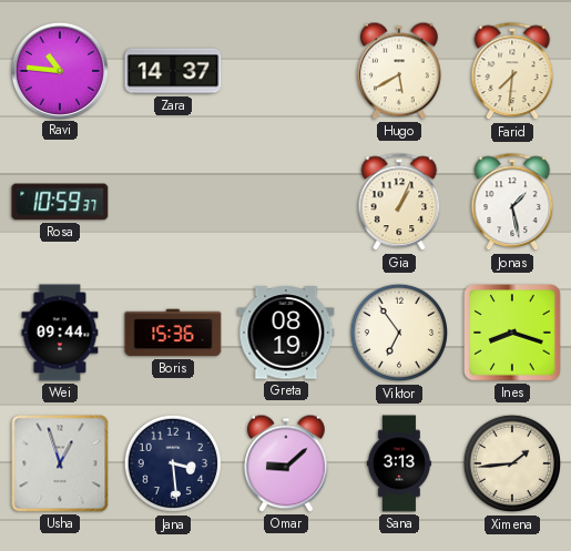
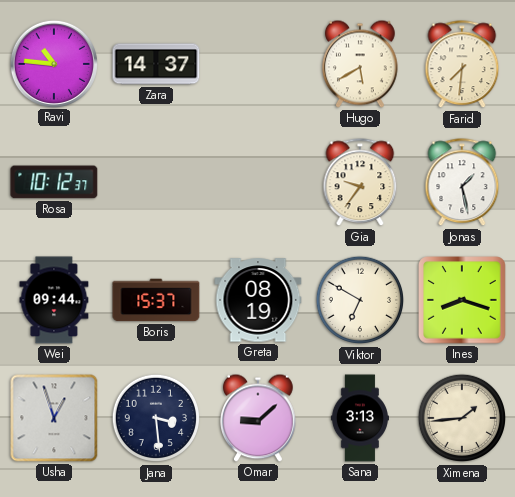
Rosa: 10:59 -> 10:12 (54, 182)
Gia: 1:04 -> 9:36 (360, 183)
Boris: 15:36 -> 15:37 (156, 300)
Viktor: 6:54 -> 6:50 (360, 300)
